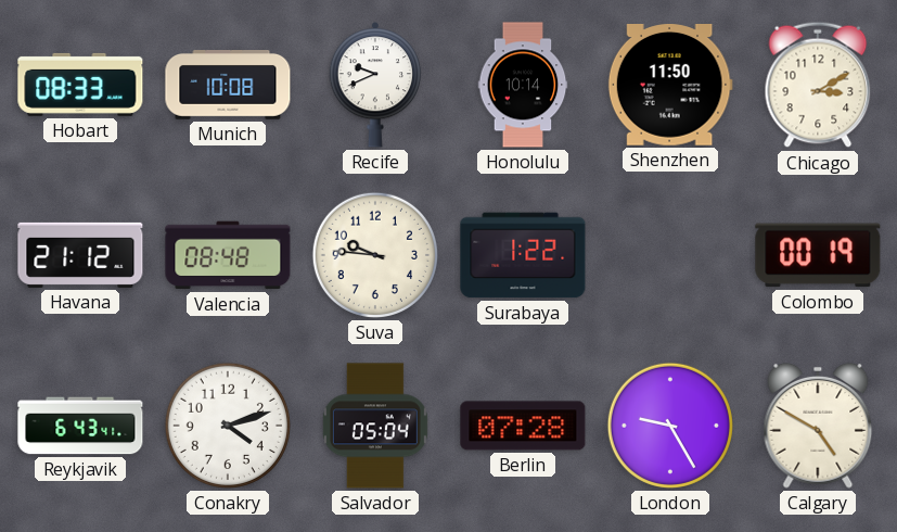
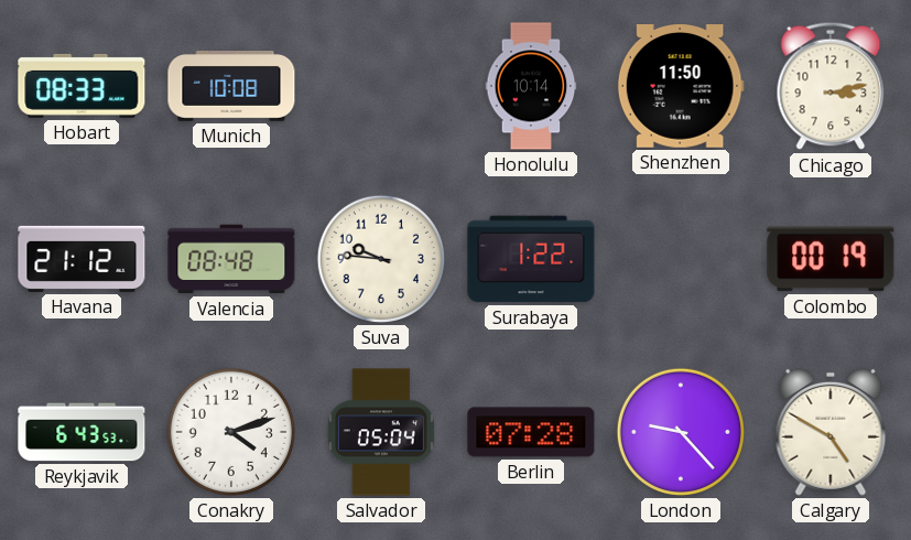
Recife: 9:41 -> none (375, 86)
Chicago: 3:10 -> 3:13 (831, 86)
Reykjavik: 6:43:41 -> 6:43:53 (82, 432)
London: 9:25 -> 9:23 (681, 432)
